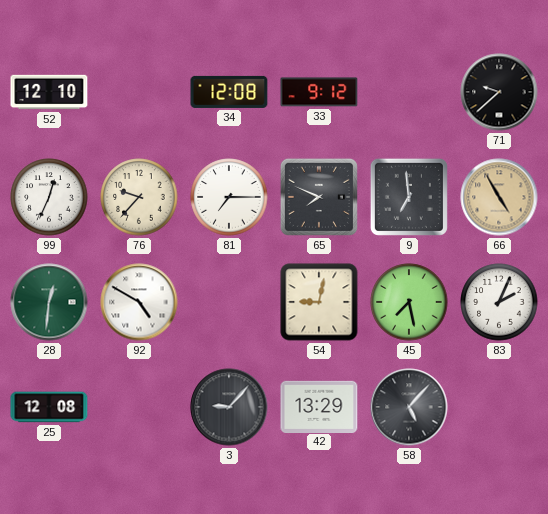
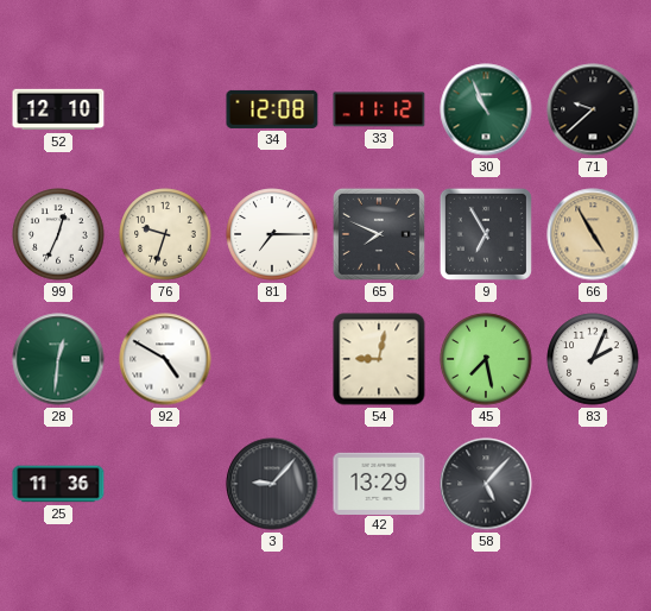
33: 9:12 -> 11:12 (379, 109)
30: none -> 10:56 (486, 109)
76: 9:37 -> 9:33 (165, 234)
9: 6:59 -> 6:55 (486, 234)
25: 12:08 -> 11:36 (58, 484)
